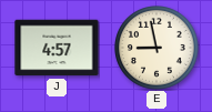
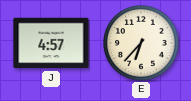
E: 8:58 -> 6:37 (142, 44)
